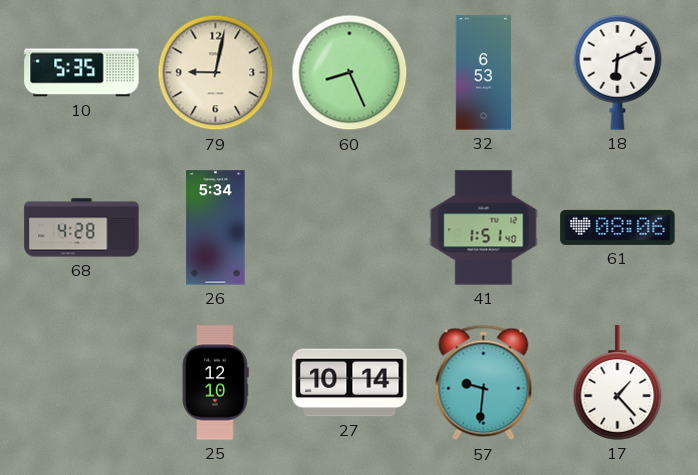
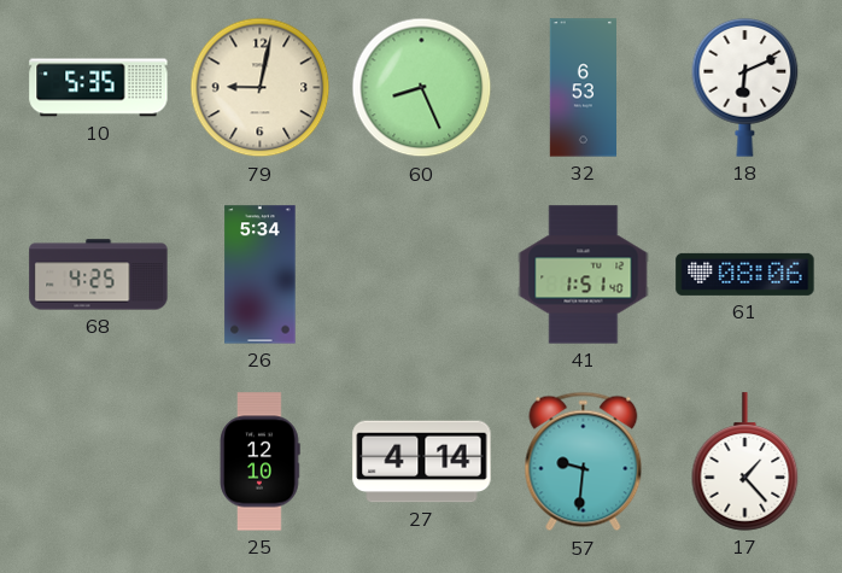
68: 4:28 -> 4:25 (99, 275)
27: 10:14 -> 4:14 (422, 462)
